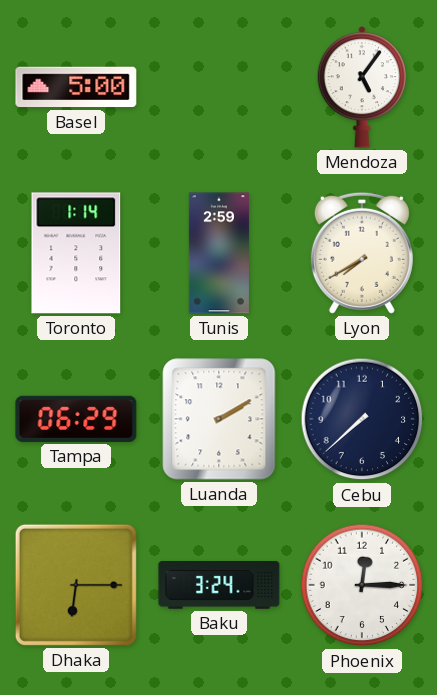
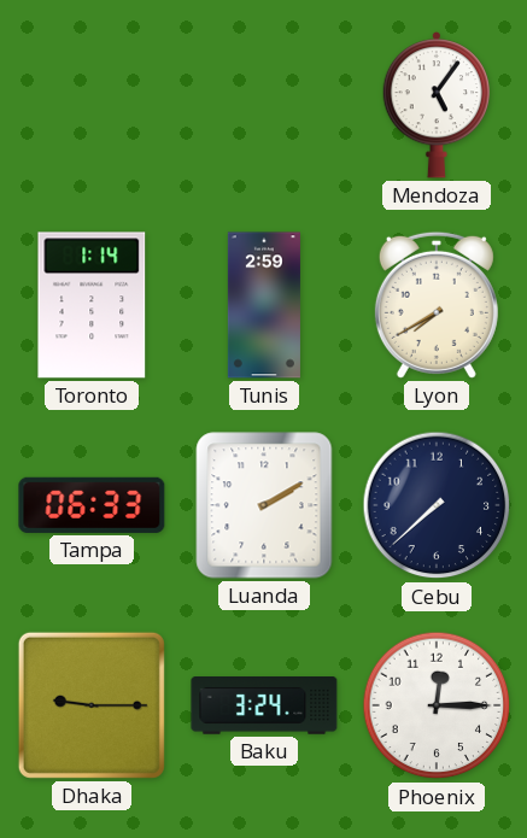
Basel: 5:00 -> none (76, 87)
Tampa: 06:29 -> 06:33 (92, 505)
Dhaka: 6:15 -> 9:15 (92, 705)
